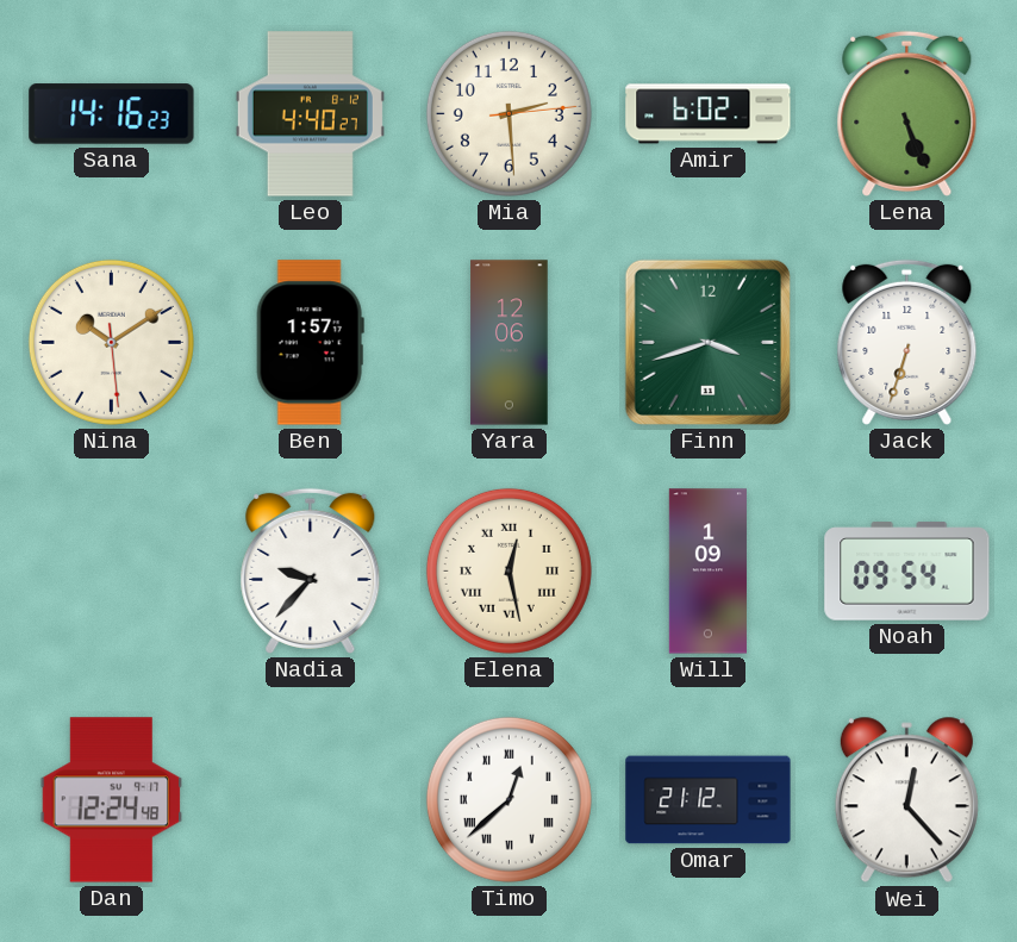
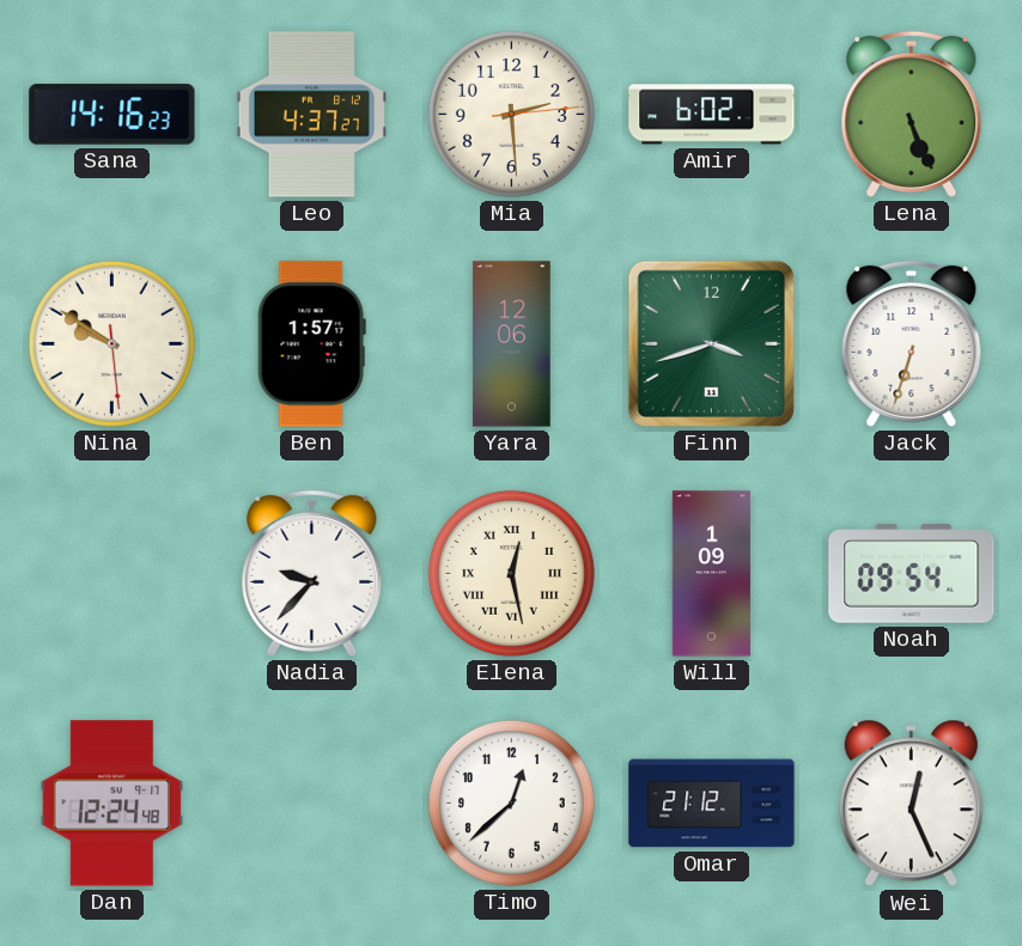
Leo: 4:40 -> 4:37 (311, 115)
Nina: 10:09 -> 9:50 (111, 343)
Timo numerals: Roman -> Arabic (511, 802)
Wei: 12:23 -> 12:26 (911, 804)
